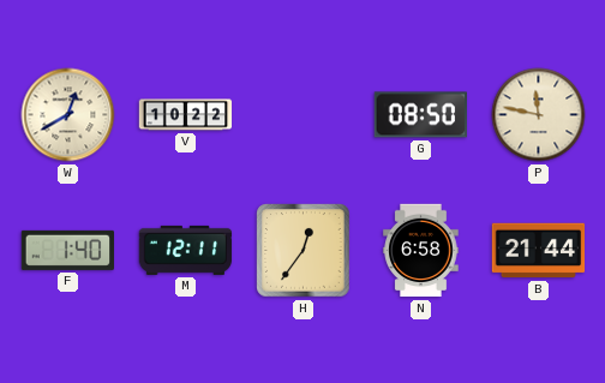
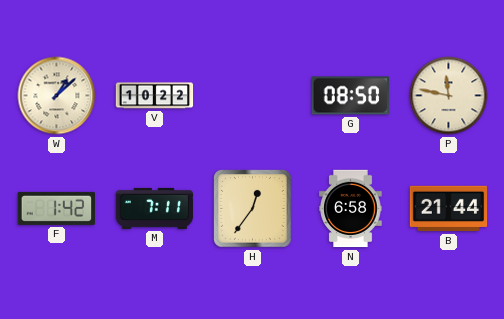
W: 12:40 -> 1:08 (57, 96)
F: 1:40 -> 1:42 (56, 208)
M: 12:11 -> 7:11 (155, 208)
